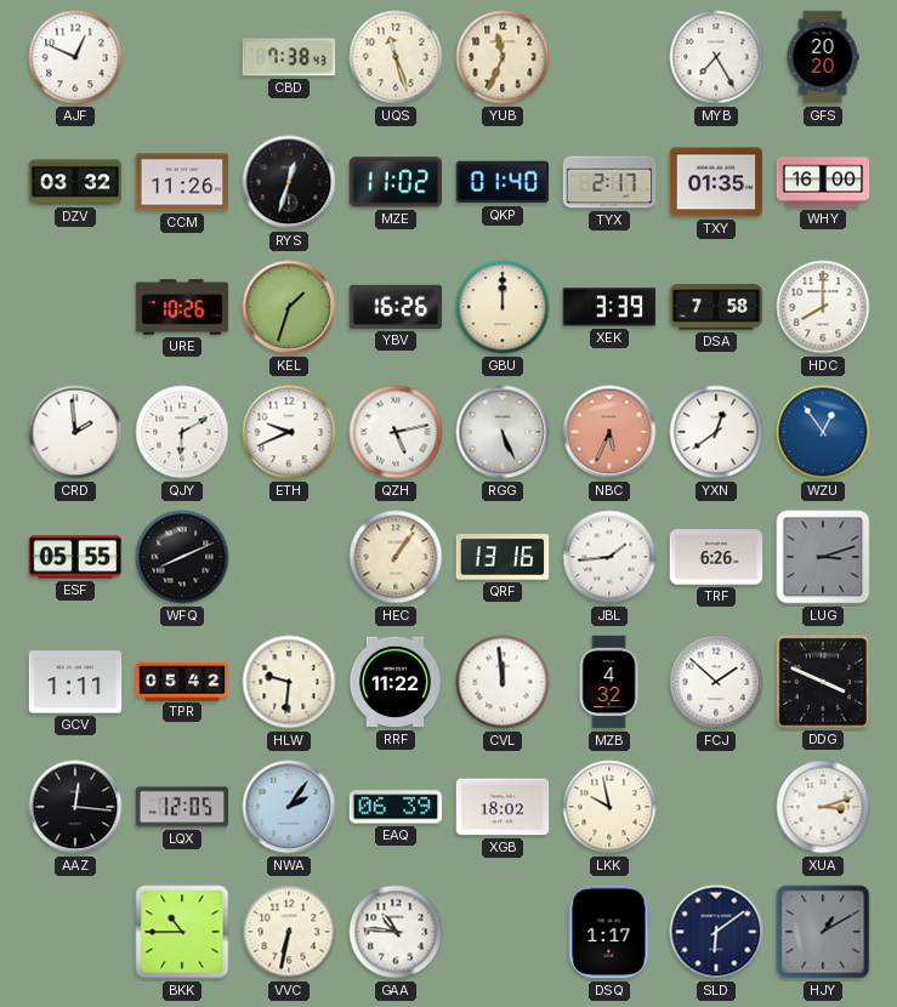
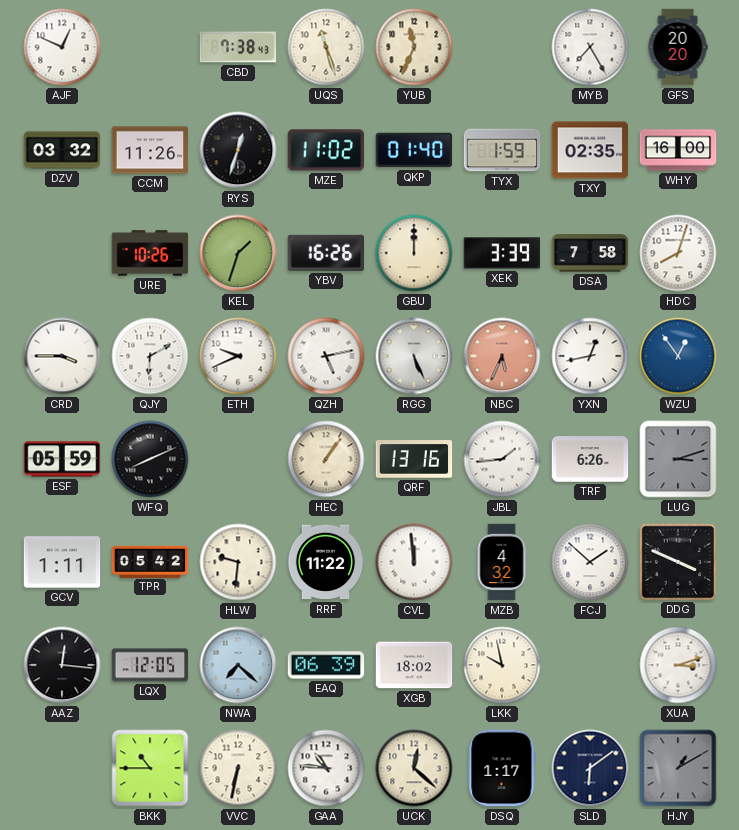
TYX: 2:17 -> 1:59 (502, 150)
TXY: 01:35 -> 02:35 (590, 150)
HDC: 8:00 -> 8:03 (678, 253)
CRD: 1:59 -> 3:45 (62, 356)
YXN: 12:39 -> 12:43 (590, 356)
ESF: 05:55 -> 05:59 (62, 459)
NWA: 2:06 -> 7:22 (238, 665)
UCK: none -> 12:22 (414, 768)
